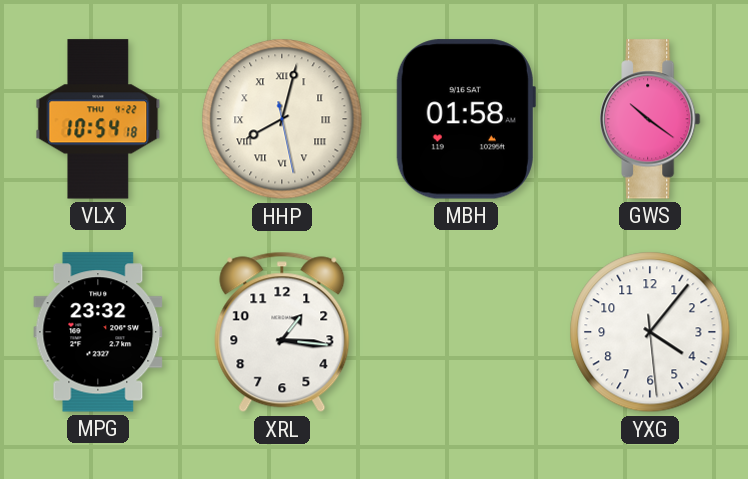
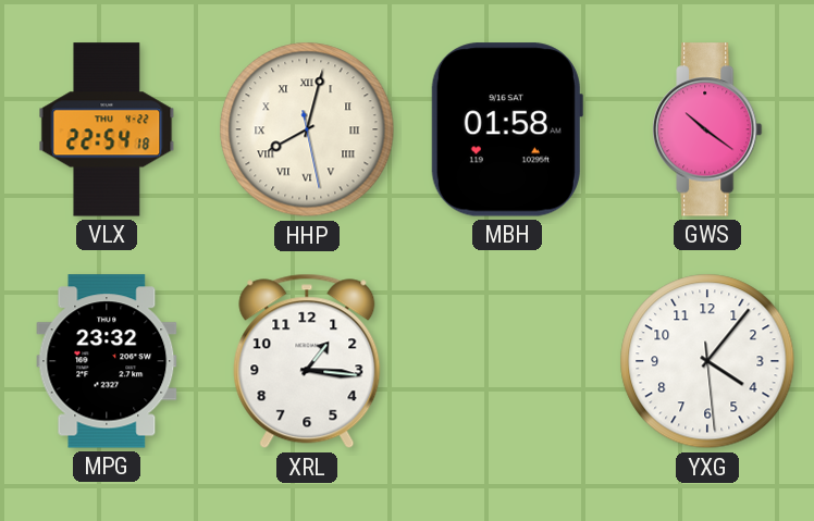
VLX: 10:54 -> 22:54 (107, 129)
